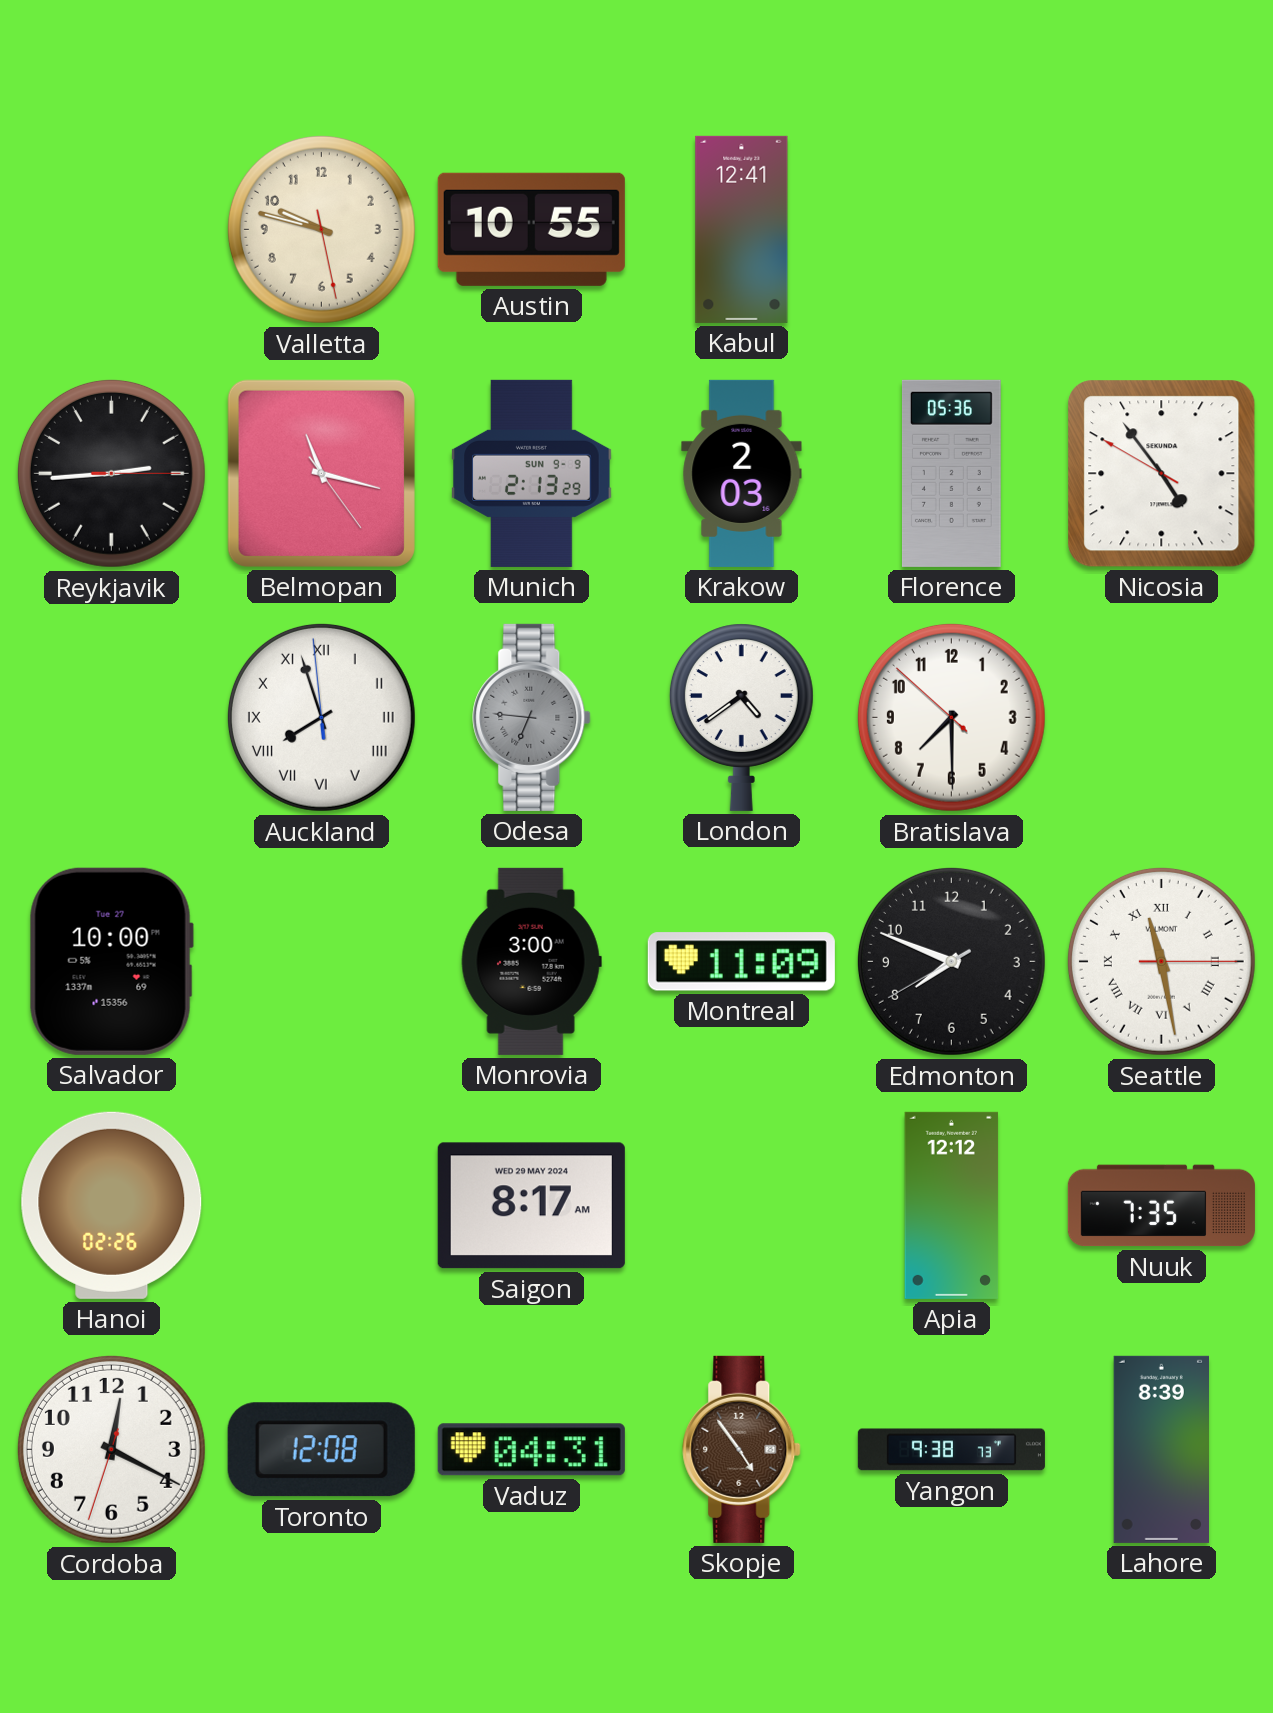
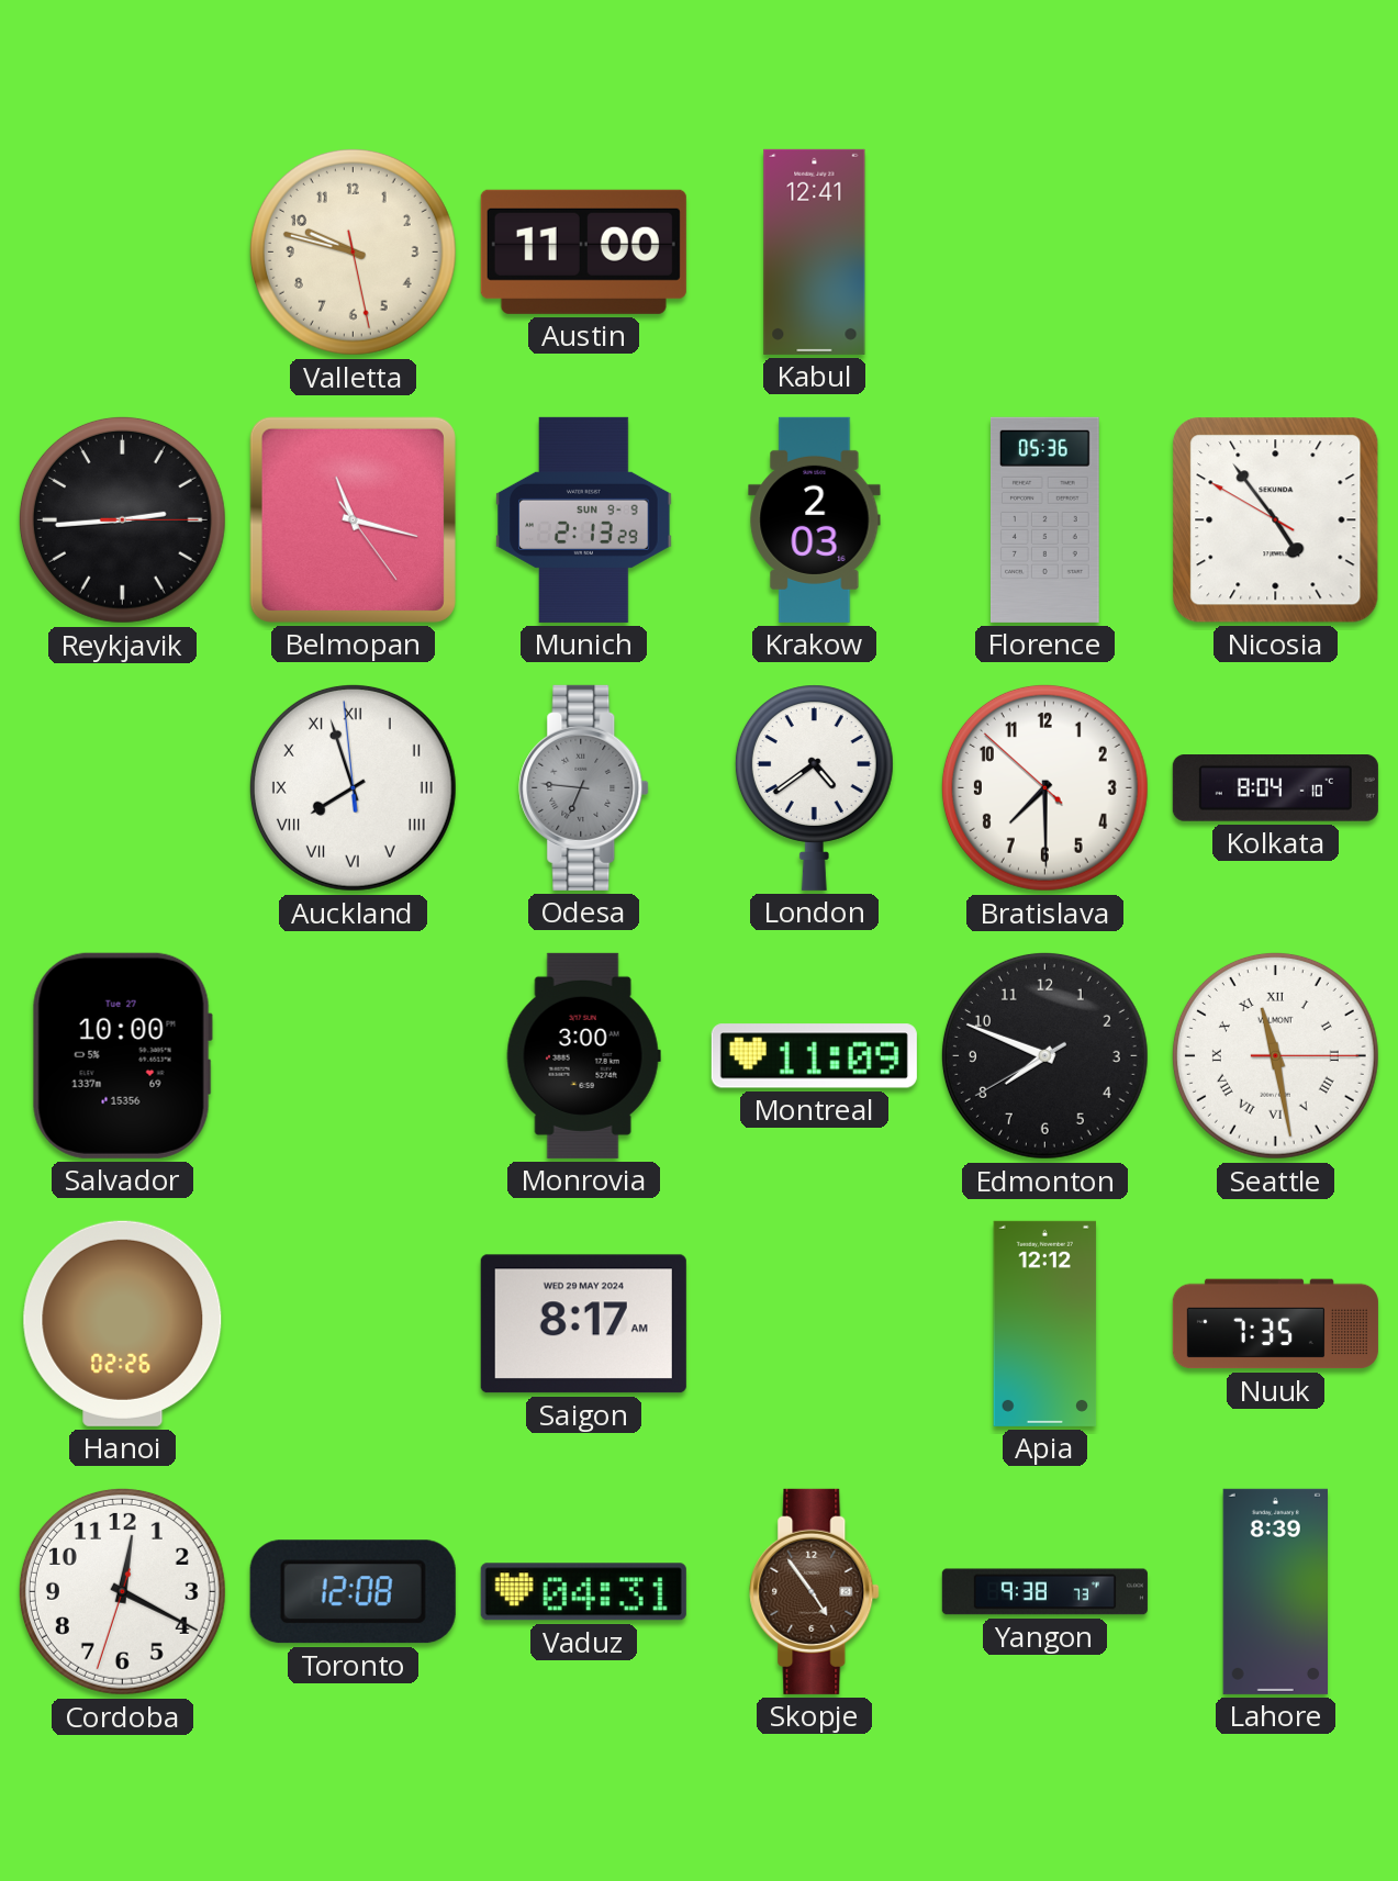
Austin: 10:55 -> 11:00 (583, 251)
Kolkata: none -> 8:04 (1275, 788)
